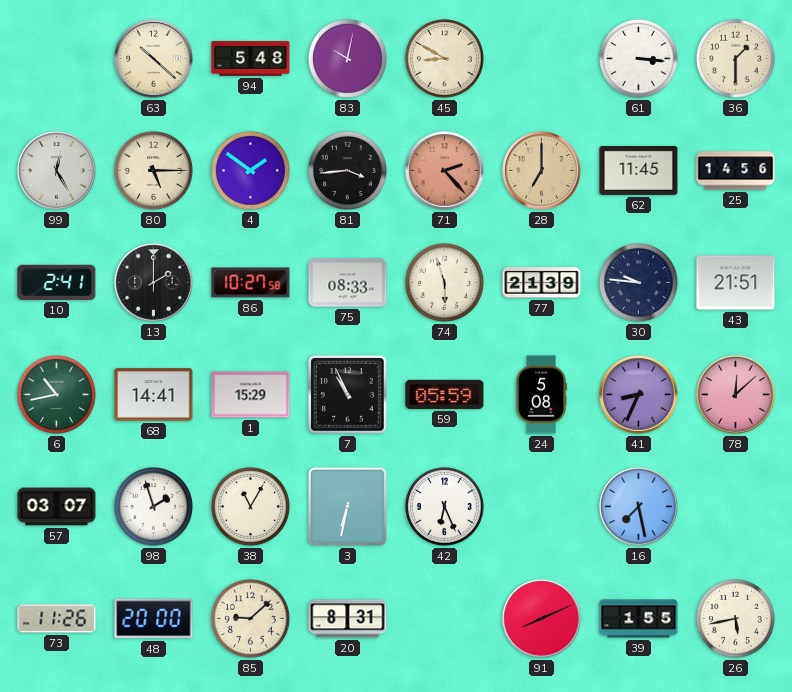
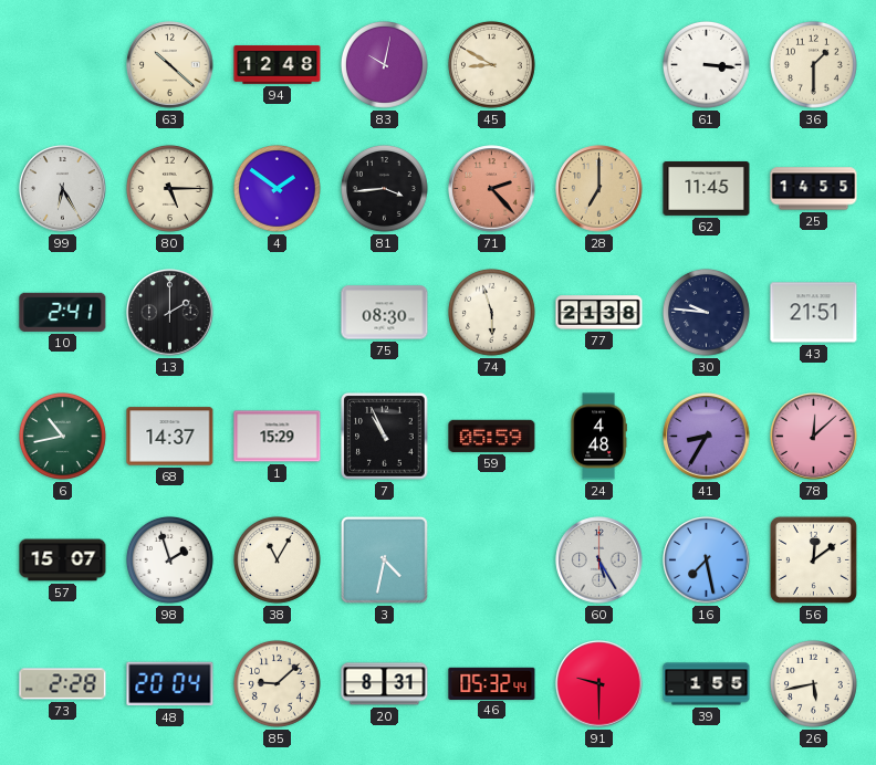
94: 5:48 -> 12:48 (278, 65)
99: 12:25 -> 6:25 (63, 189)
25: 14:56 -> 14:55 (814, 189)
86: 10:27 -> none (251, 283)
75: 08:33 -> 08:30 (385, 313)
77: 21:39 -> 21:38 (599, 313)
68: 14:41 -> 14:37 (170, 437)
24: 5:08 -> 4:48 (598, 437)
41: 8:34 -> 8:35 (707, 437)
57: 03:07 -> 15:07 (63, 560)
3: 6:32 -> 4:32 (384, 559)
42: 6:26 -> none (444, 506)
60: none -> 5:25 (599, 560)
56: none -> 12:09 (813, 559)
73: 11:26 -> 2:28 (63, 684)
48: 20:00 -> 20:04 (170, 684)
46: none -> 05:32 (492, 683)
91: 8:11 -> 9:30 (599, 684)
